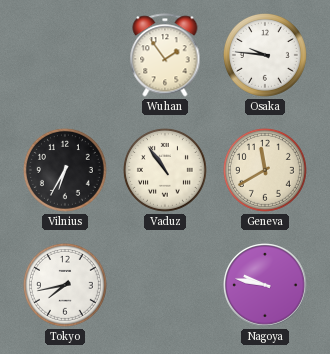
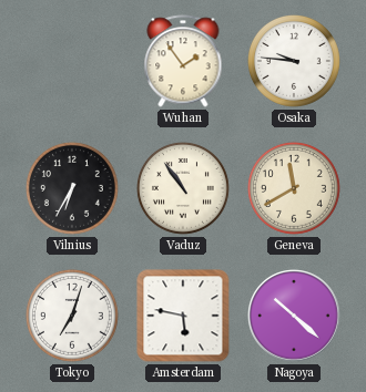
Tokyo: 7:43 -> 7:03 (72, 316)
Amsterdam: none -> 5:47 (183, 316)
Nagoya: 9:47 -> 10:22 (294, 316)
